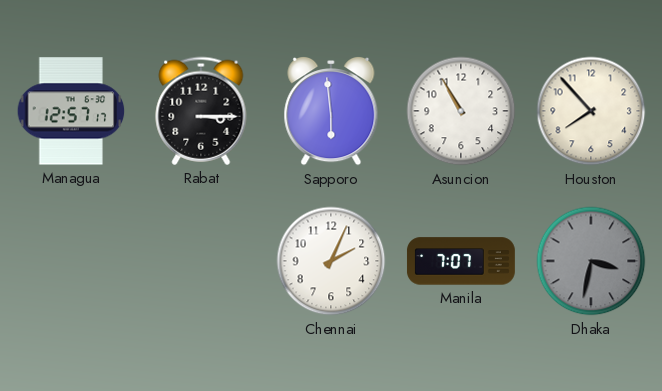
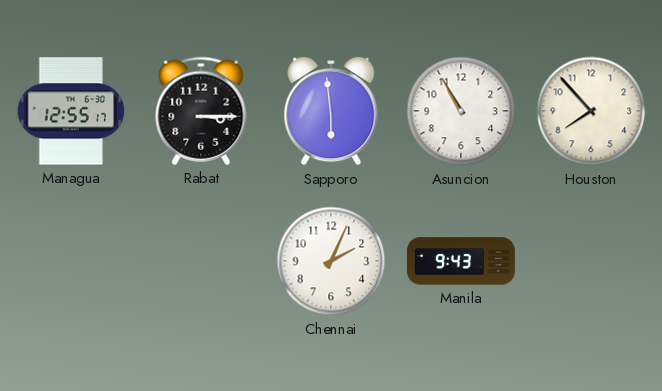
Managua: 12:57 -> 12:55 (71, 111)
Manila: 7:07 -> 9:43 (461, 261)
Dhaka: 3:32 -> none (591, 261)
